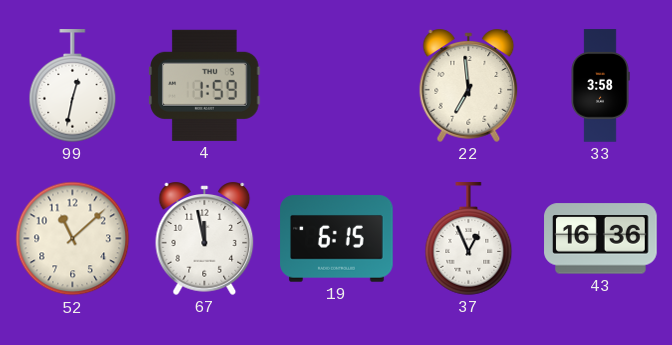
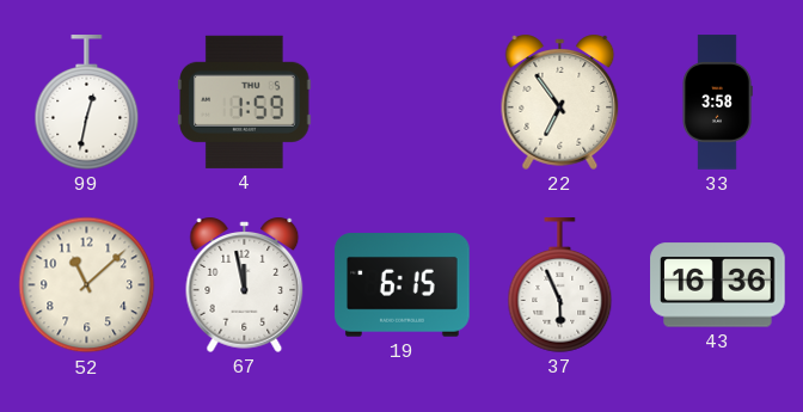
22: 6:59 -> 6:54 (560, 102)
37: 12:56 -> 5:56 (560, 285)
